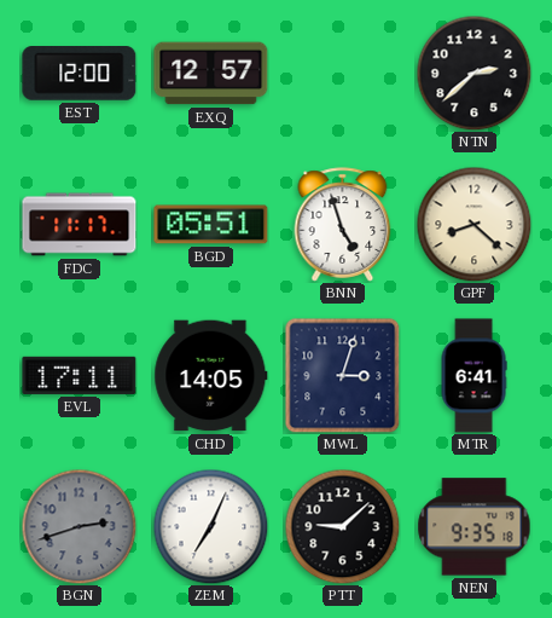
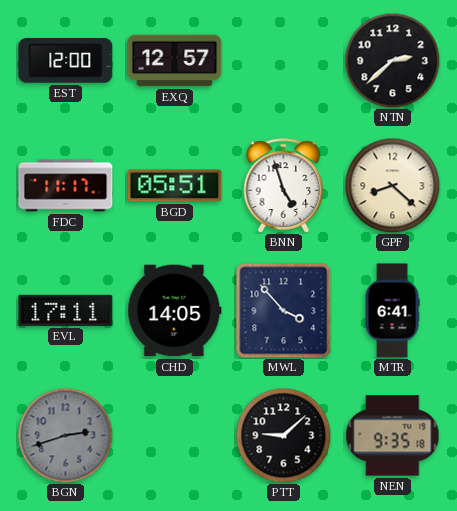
MWL: 3:03 -> 3:53 (283, 310)
ZEM: 7:04 -> none (210, 526)
